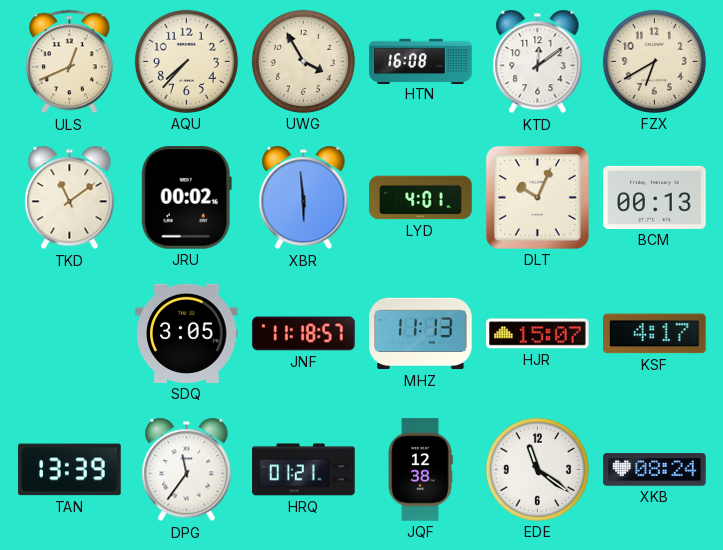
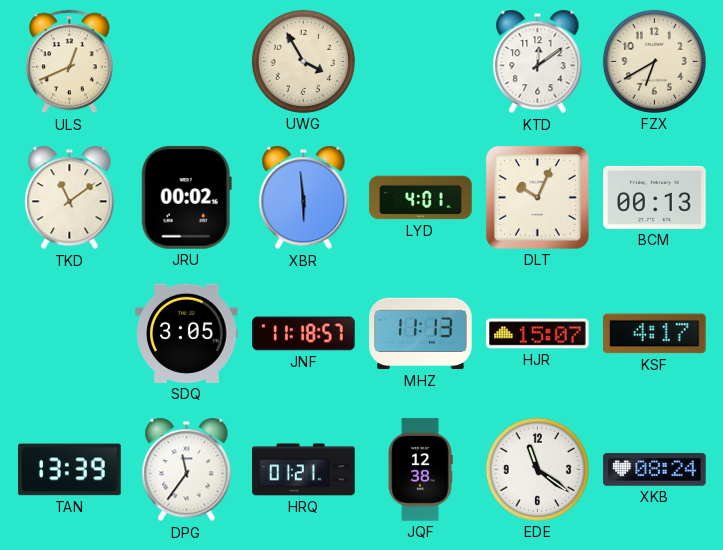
AQU: 7:37 -> none (186, 61)
HTN: 16:08 -> none (421, 61)
